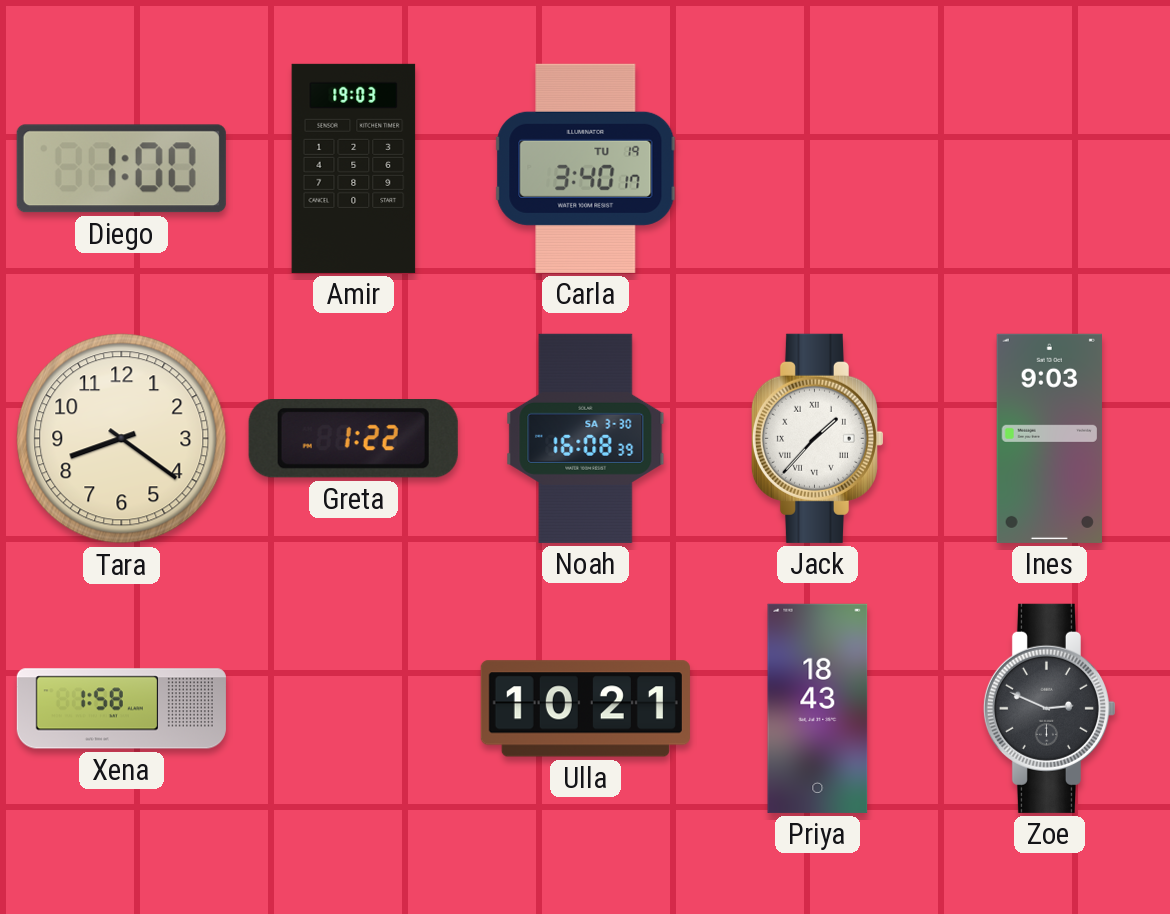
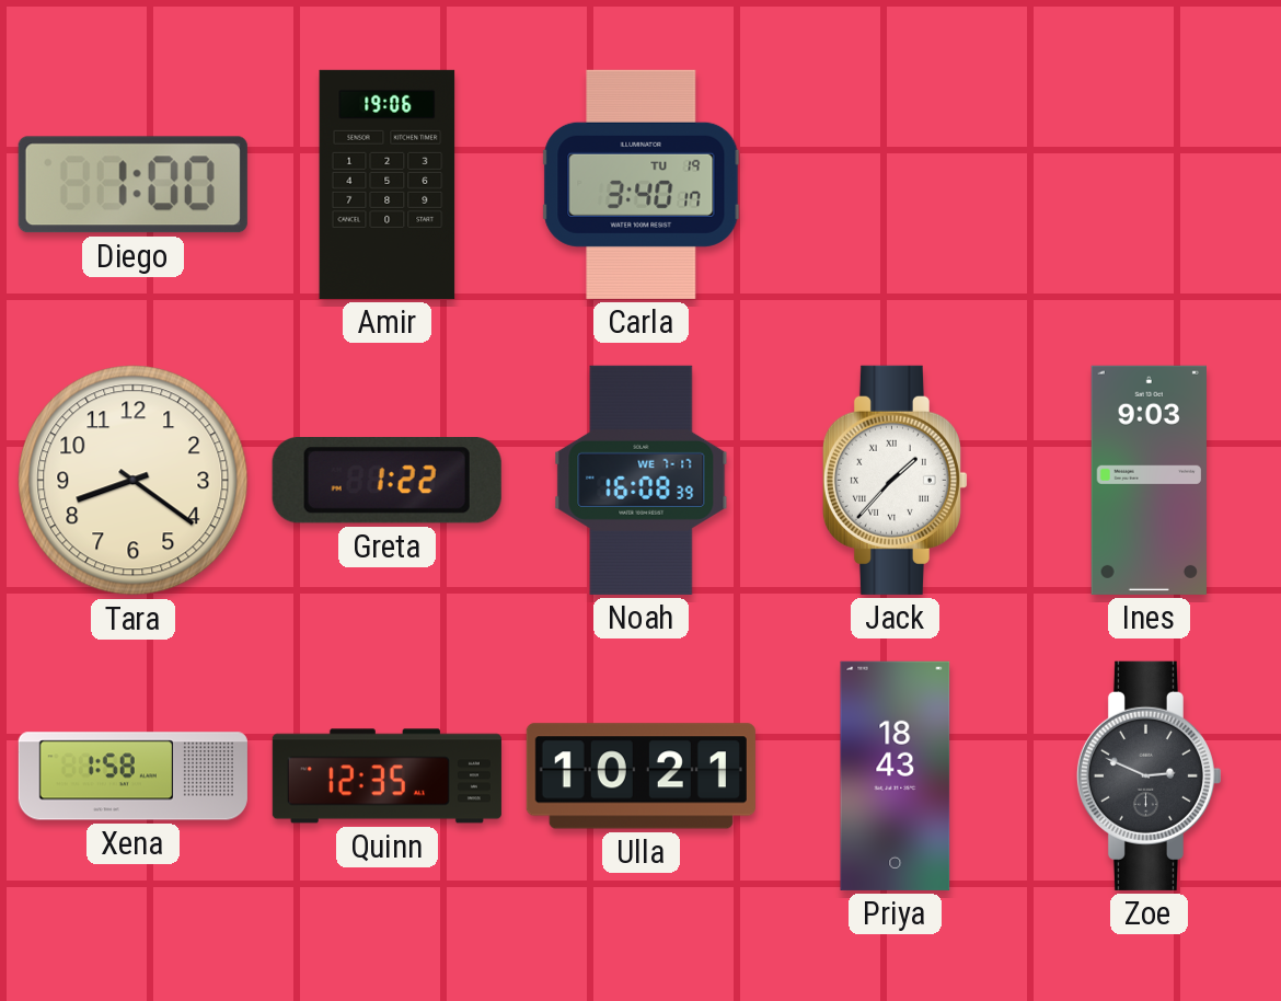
Amir: 19:03 -> 19:06 (388, 184)
Noah date: SA 3-30 -> WE 7-17 (642, 480)
Quinn: none -> 12:35 (386, 776)
